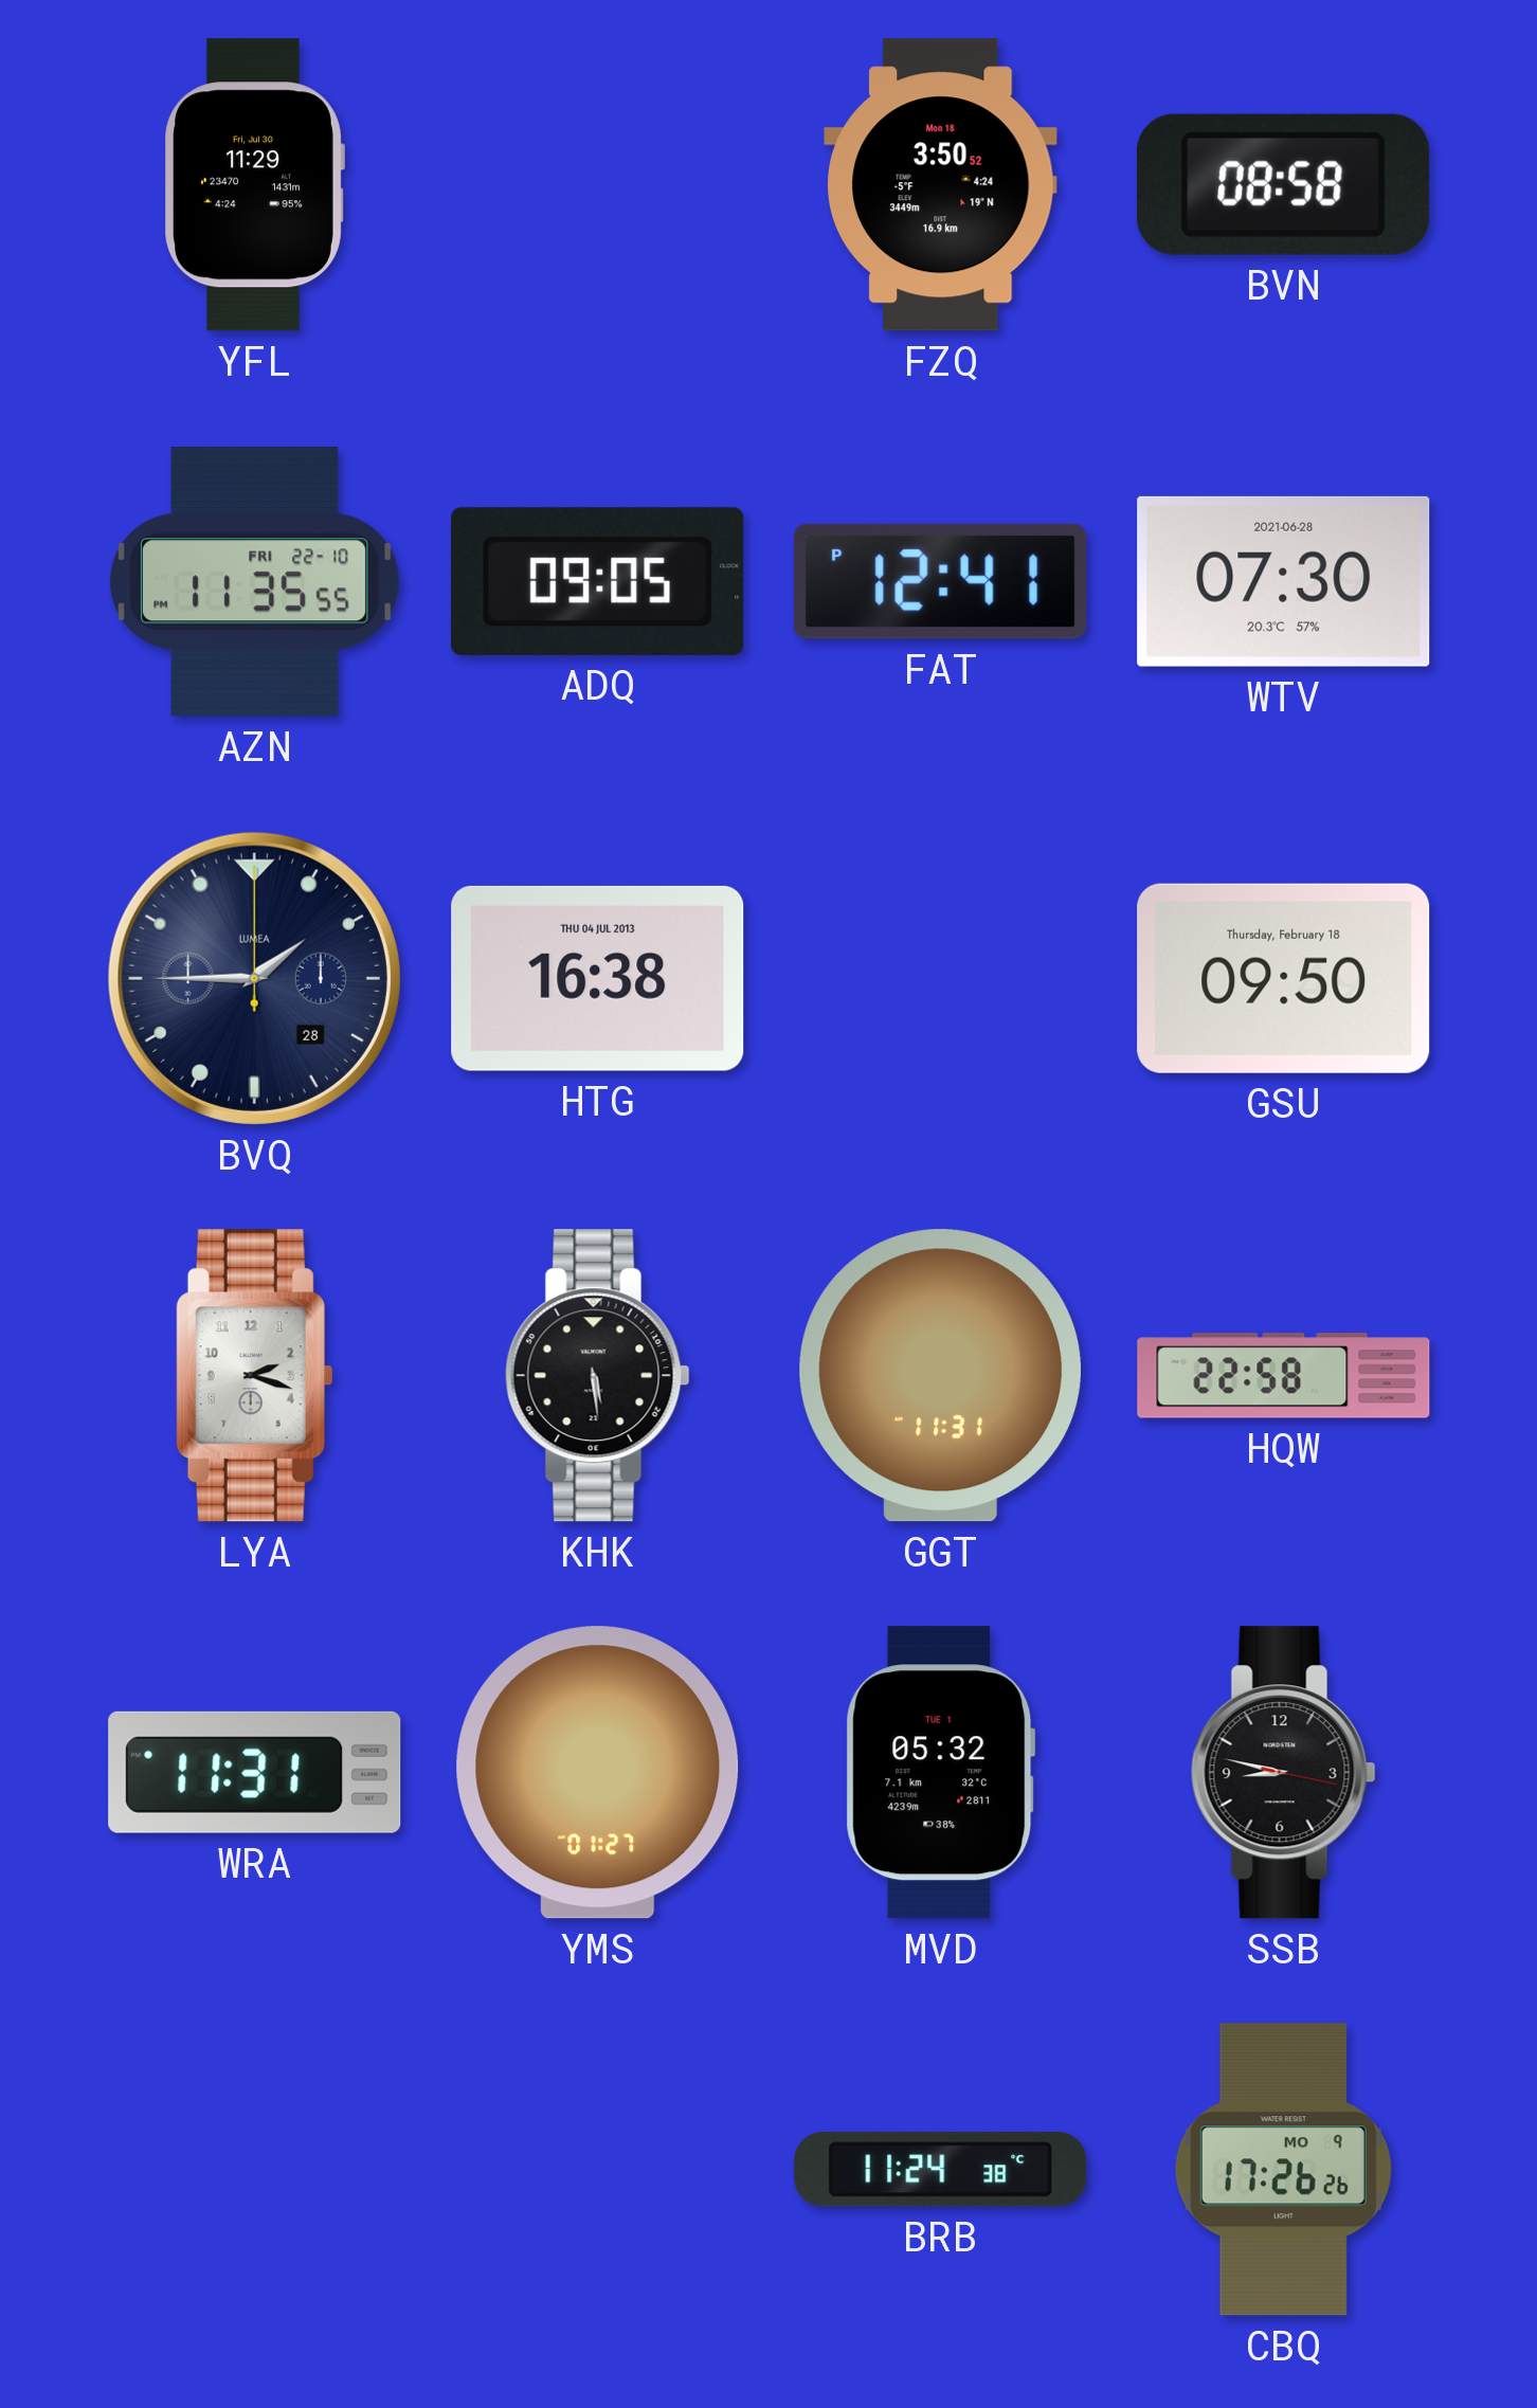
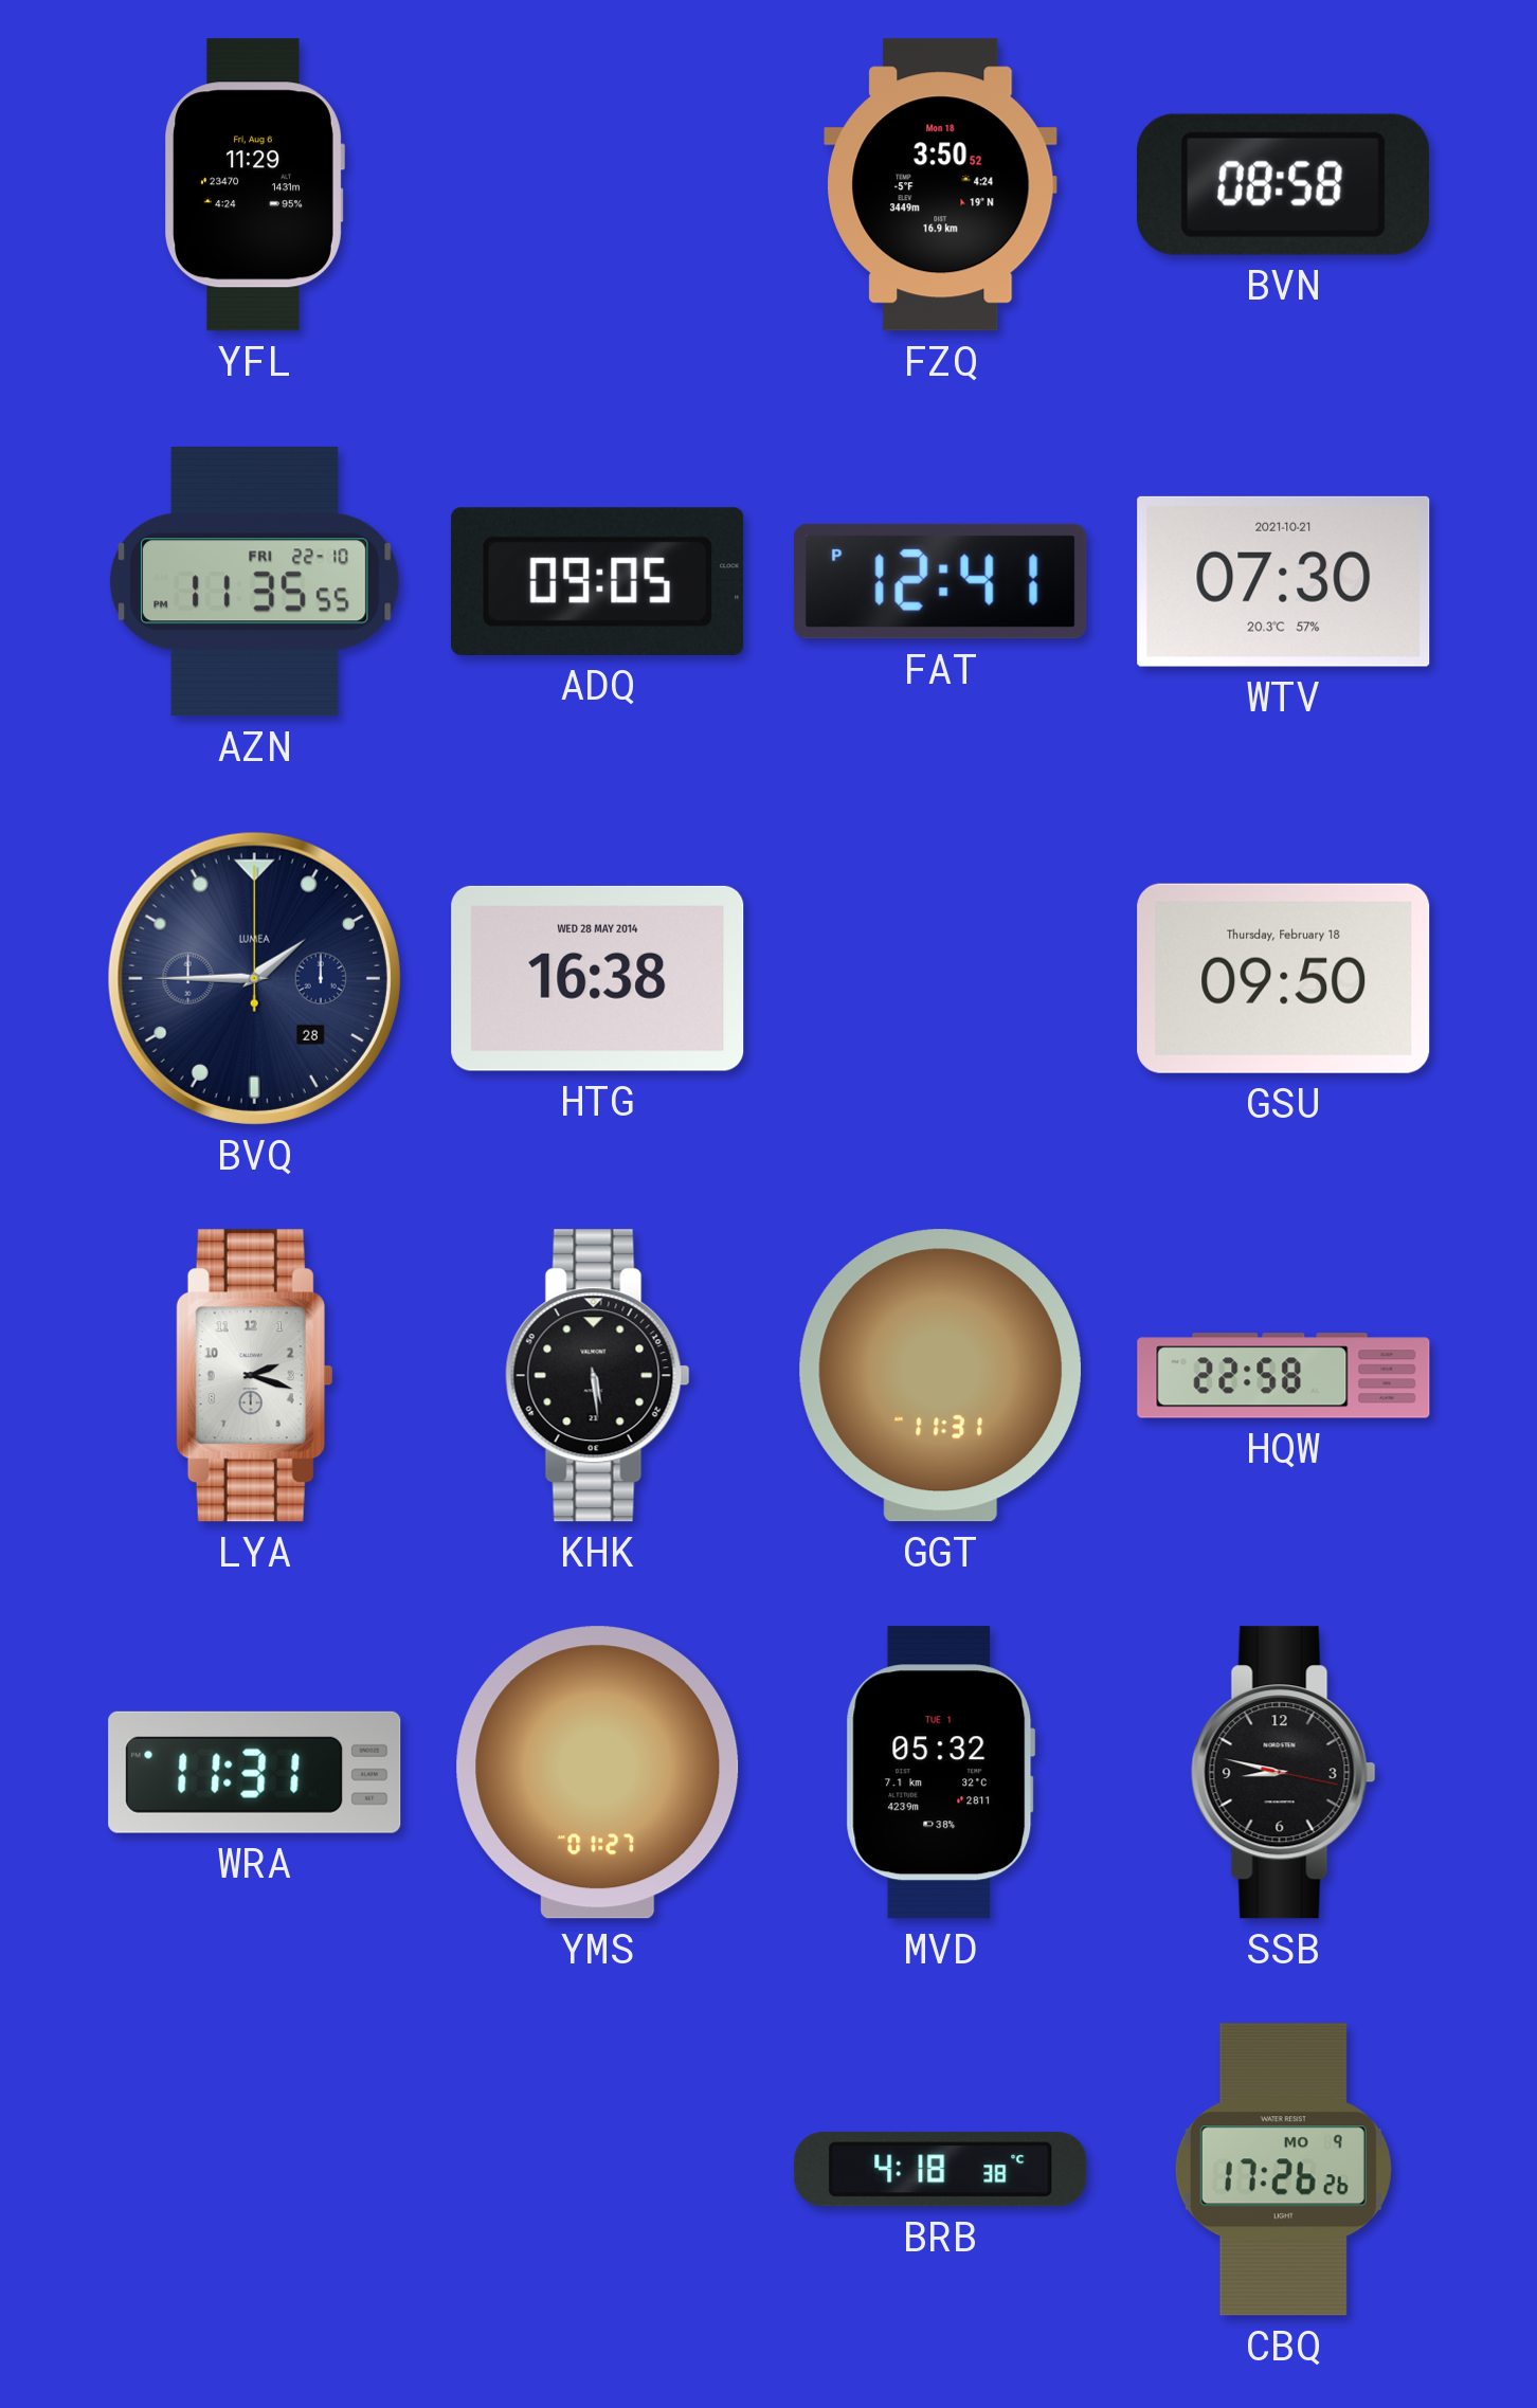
YFL date: Fri, Jul 30 -> Fri, Aug 6 (254, 185)
WTV date: 2021-06-28 -> 2021-10-21 (1284, 581)
HTG date: THU 04 JUL 2013 -> WED 28 MAY 2014 (598, 978)
BRB: 11:24 -> 4:18 (941, 2170)
